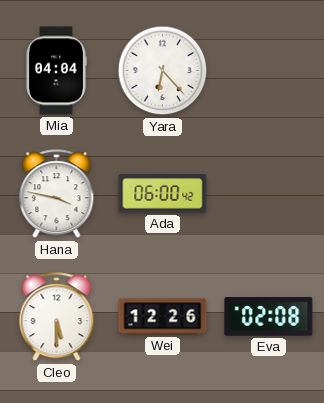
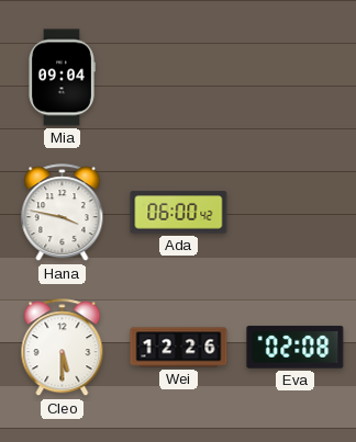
Mia: 04:04 -> 09:04 (62, 78)
Yara: 6:23 -> none (163, 71)
